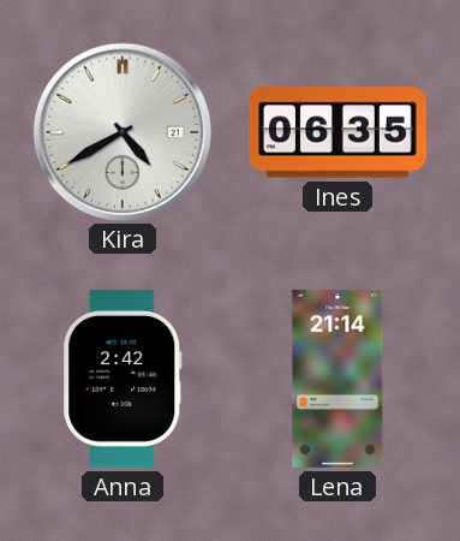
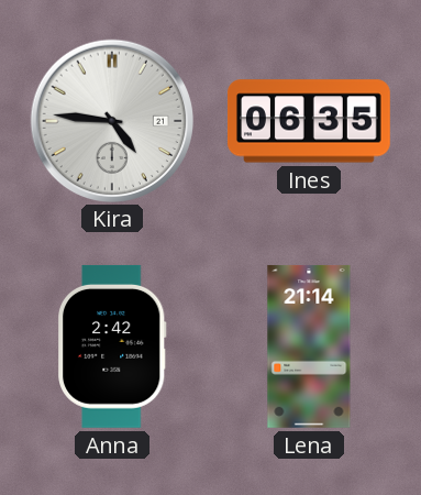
Kira: 4:40 -> 4:46 (111, 120)
